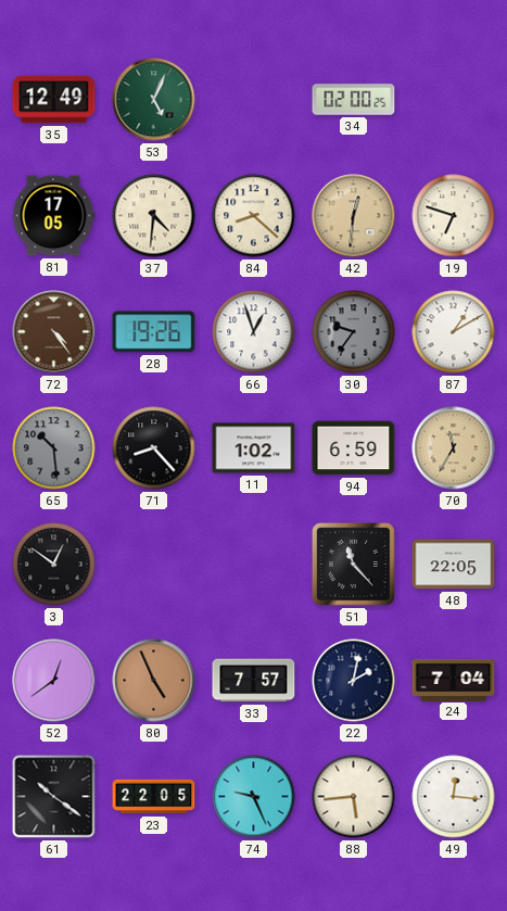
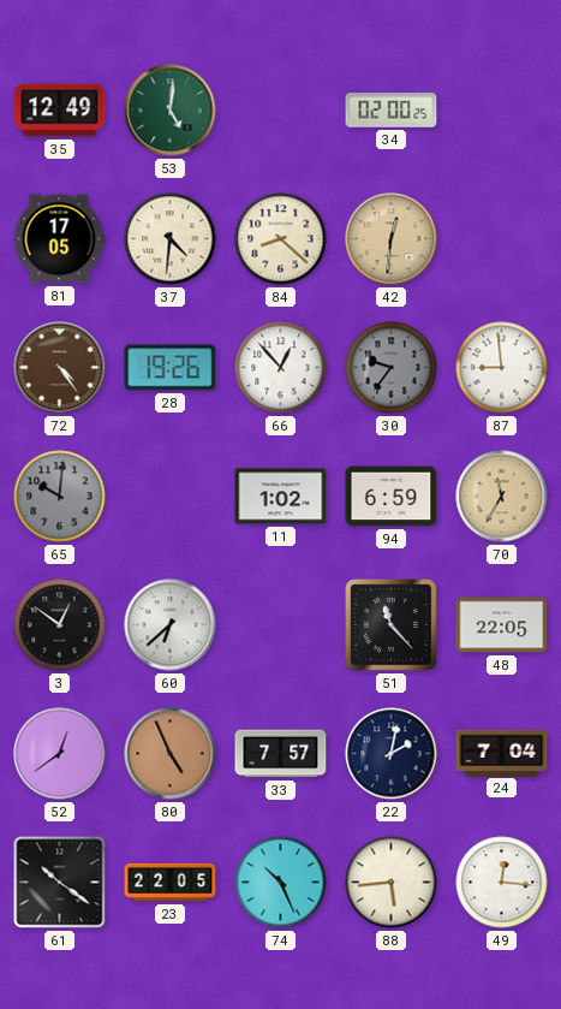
53: 5:04 -> 5:01 (171, 111)
19: 6:48 -> none (454, 216)
66: 12:57 -> 12:53 (281, 368)
87: 1:10 -> 8:59 (502, 368)
65: 10:29 -> 10:01 (60, 497)
71: 8:23 -> none (154, 448)
60: none -> 6:38 (171, 625)
74: 9:26 -> 10:26 (281, 883)
